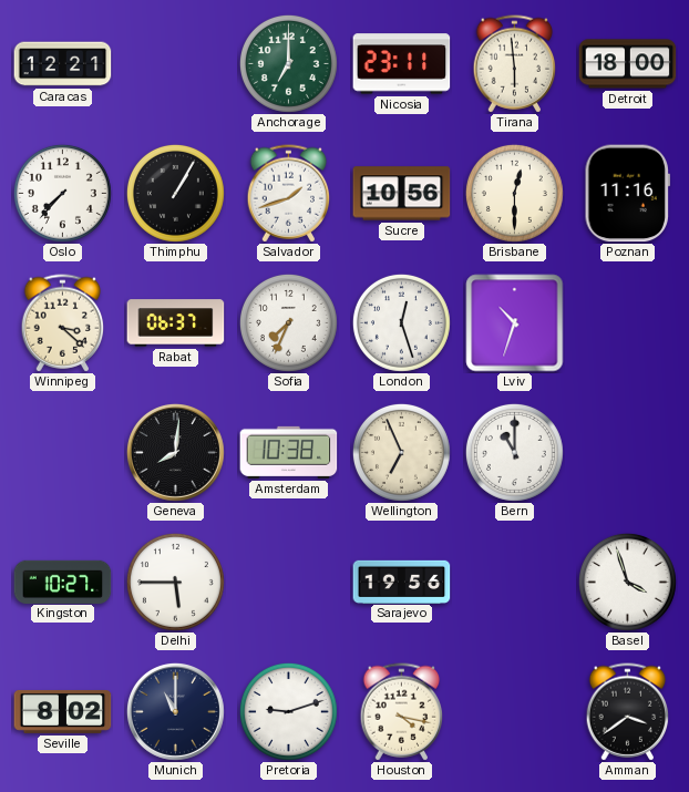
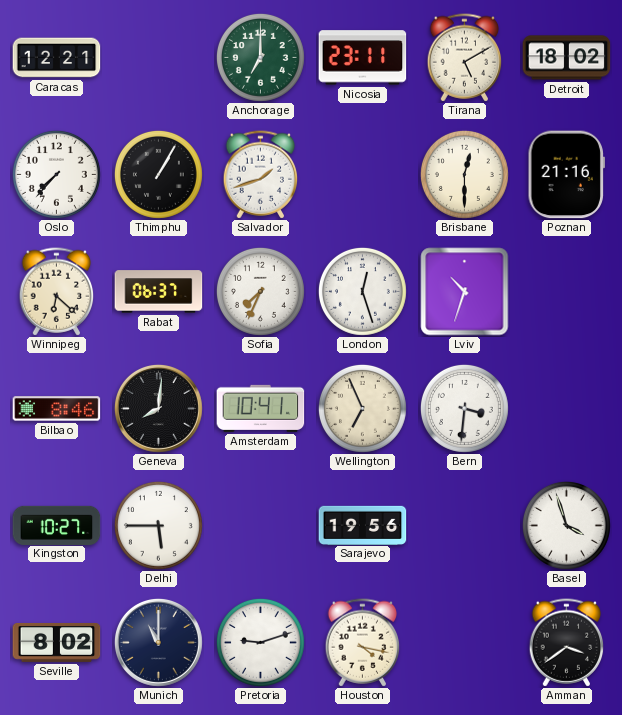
Tirana: 5:59 -> 5:10 (465, 58)
Detroit: 18:00 -> 18:02 (567, 58)
Sucre: 10:56 -> none (402, 194)
Poznan: 11:16 -> 21:16 (566, 175)
Winnipeg: 3:22 -> 6:22 (57, 292)
Bilbao: none -> 8:46 (57, 409)
Amsterdam: 10:38 -> 10:41 (261, 408)
Bern: 11:00 -> 3:31 (464, 408)
